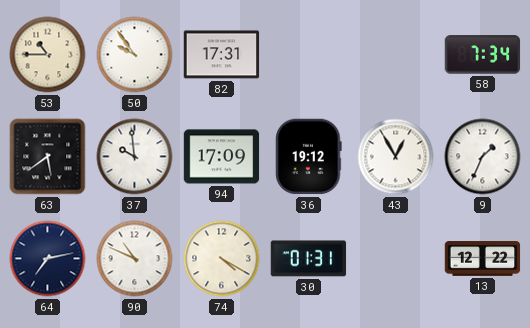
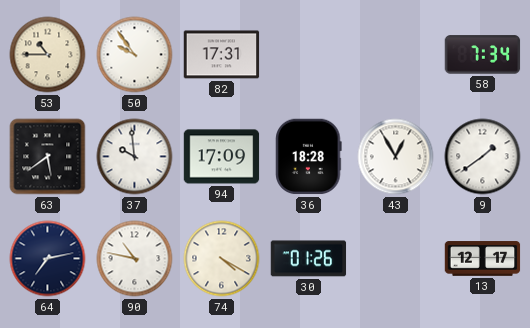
36: 19:12 -> 18:28 (309, 157)
9: 1:34 -> 1:39 (483, 157)
90: 10:49 -> 10:47 (135, 259)
30: 01:31 -> 01:26 (309, 259)
13: 12:22 -> 12:17 (483, 259)
